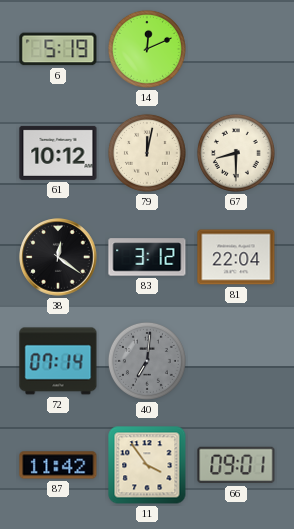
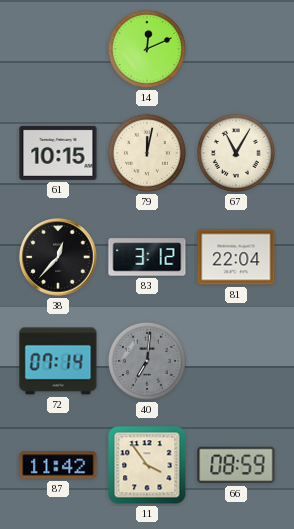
6: 5:19 -> none (58, 49)
61: 10:12 -> 10:15 (58, 153)
67: 8:30 -> 11:05 (236, 153)
38: 12:21 -> 12:37 (58, 257)
66: 09:01 -> 08:59 (236, 465)
